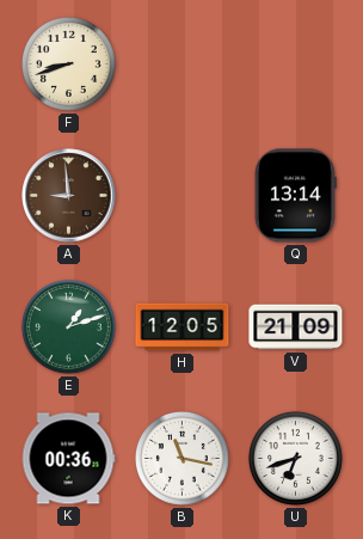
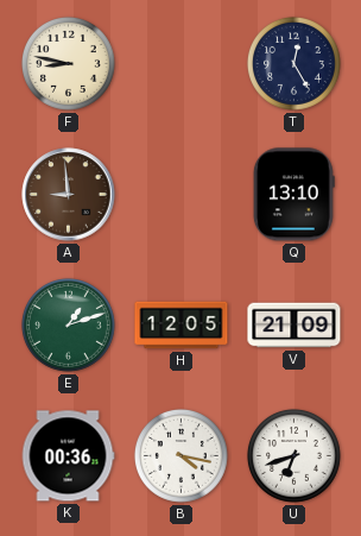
F: 8:42 -> 8:47 (68, 63)
T: none -> 12:25 (293, 63)
Q: 13:14 -> 13:10 (293, 195)
B: 11:17 -> 4:17 (180, 455)
